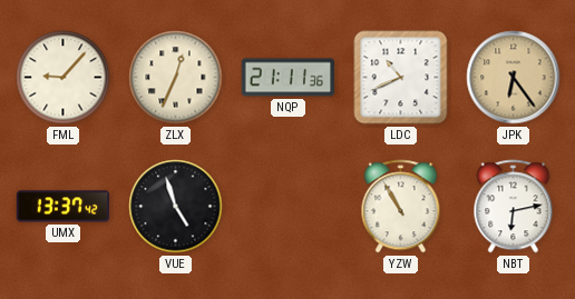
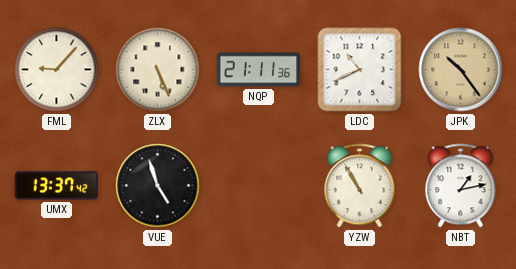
ZLX: 12:34 -> 5:26 (158, 70)
JPK: 6:24 -> 10:24 (461, 70)
NBT: 6:13 -> 1:13 (461, 186)
